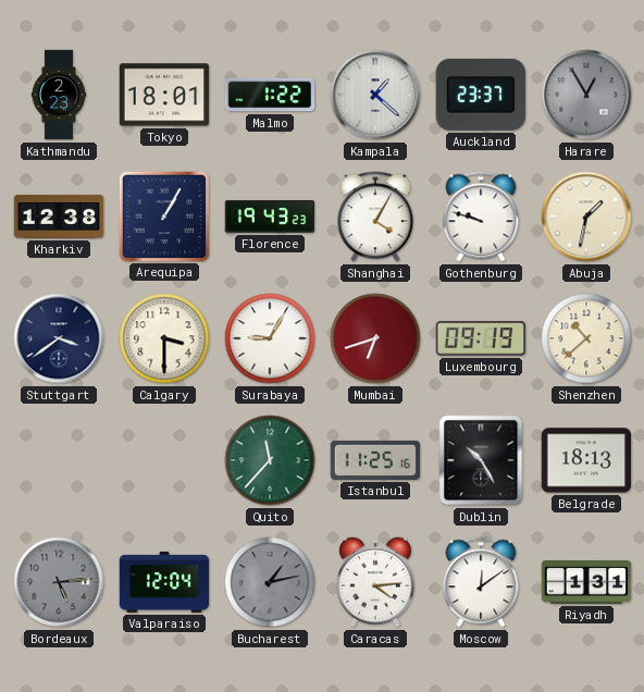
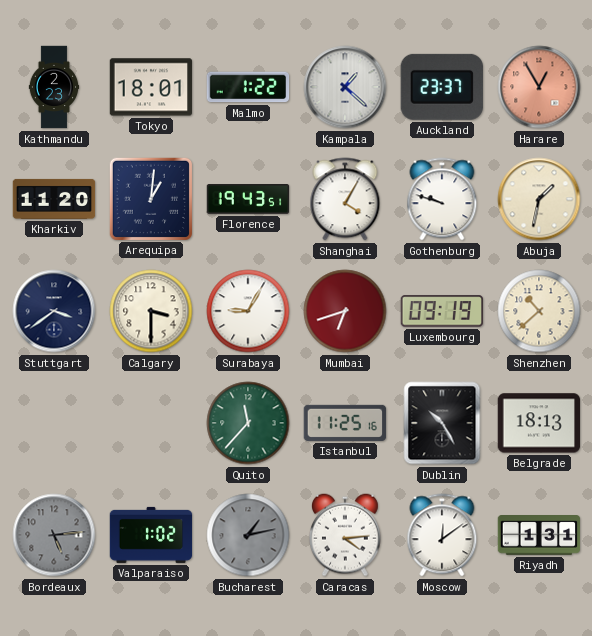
Harare dial: grey -> salmon (539, 87)
Kharkiv: 12:38 -> 11:20 (54, 199)
Arequipa: 1:05 -> 1:01 (150, 198)
Florence: 19:43:23 -> 19:43:51 (248, 199)
Valparaiso: 12:04 -> 1:02 (151, 535)
